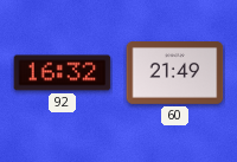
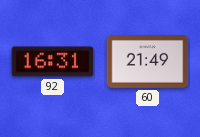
92: 16:32 -> 16:31 (53, 62)
